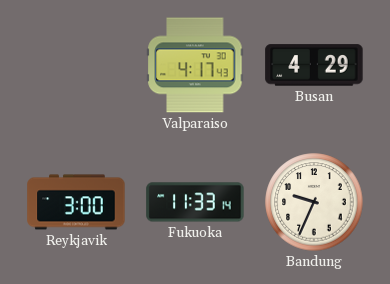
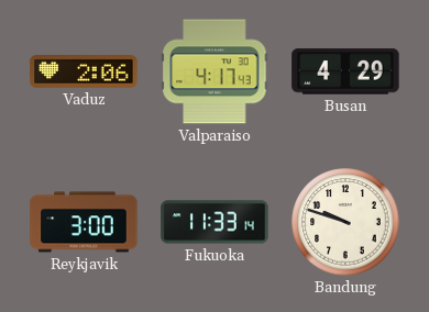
Vaduz: none -> 2:06 (84, 73)
Bandung: 9:34 -> 9:48 (345, 222)
